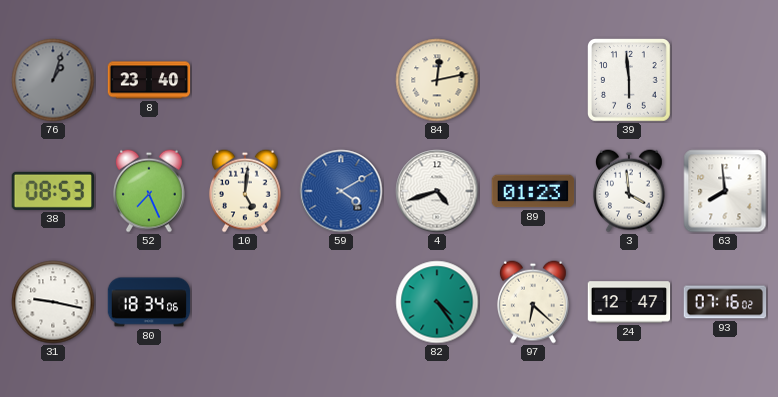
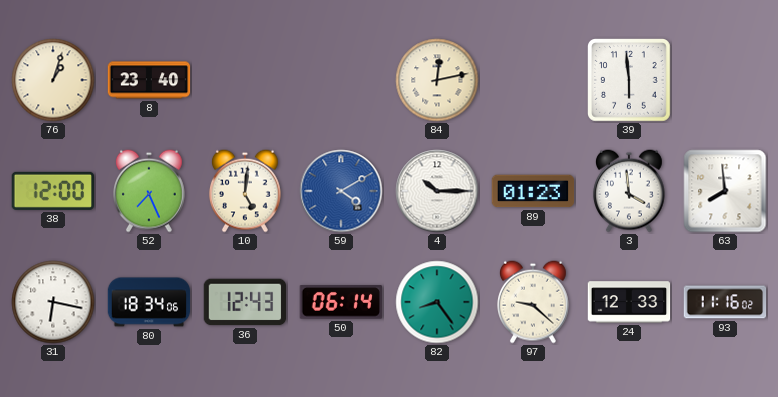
76 dial: grey -> cream (53, 80)
38: 08:53 -> 12:00 (52, 191)
4: 4:42 -> 10:15 (437, 191)
31: 9:17 -> 6:17 (53, 302)
36: none -> 12:43 (245, 302)
50: none -> 06:14 (340, 302)
82: 4:24 -> 8:24 (437, 302)
97: 6:22 -> 9:22 (533, 302)
24: 12:47 -> 12:33 (629, 302)
93: 07:16 -> 11:16 (725, 302)
